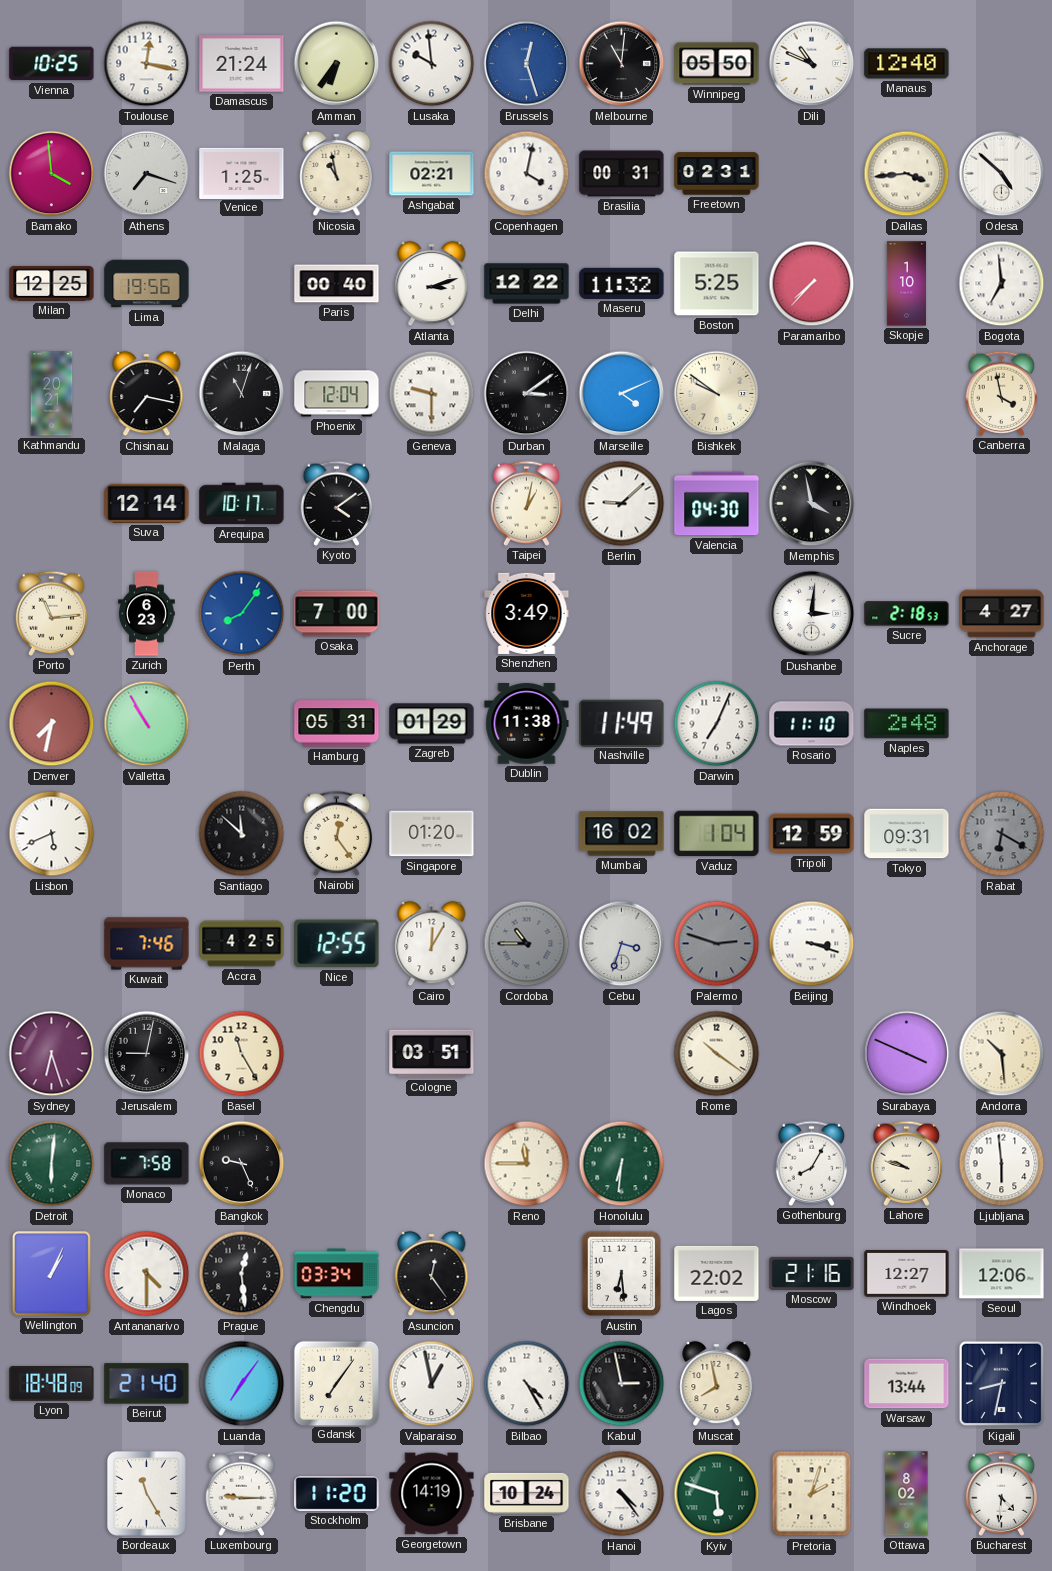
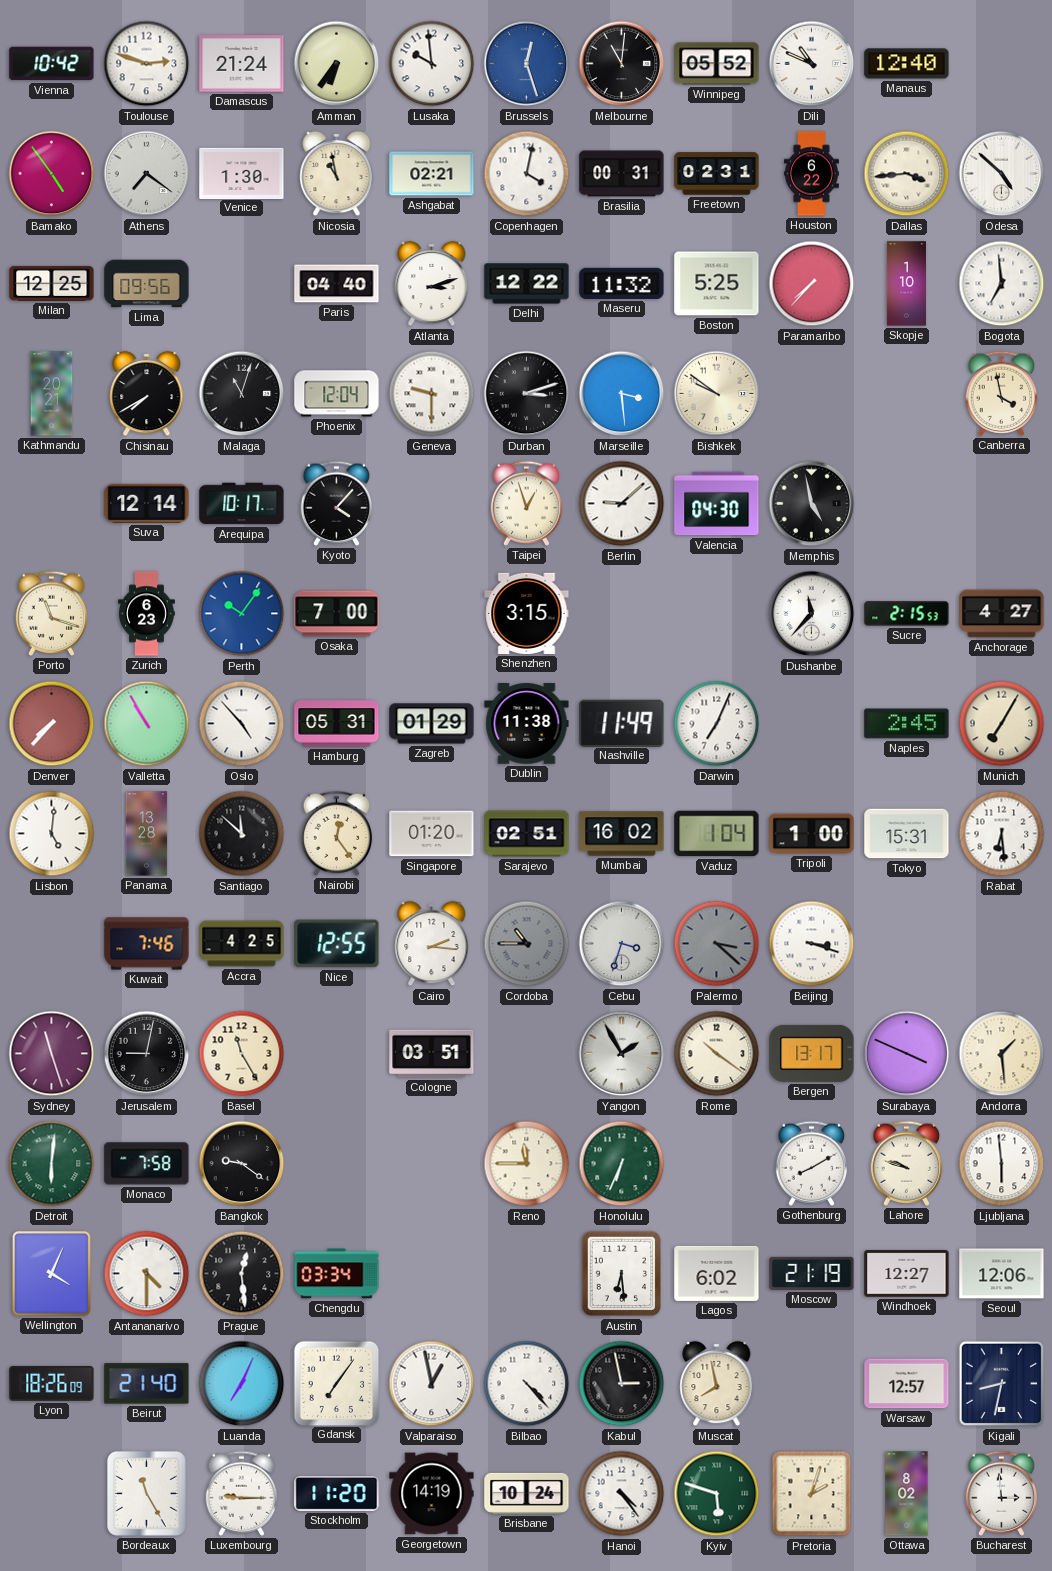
Vienna: 10:25 -> 10:42 (52, 64)
Toulouse: 12:17 -> 2:48 (147, 64)
Winnipeg: 05:50 -> 05:52 (717, 64)
Bamako: 3:59 -> 4:54 (52, 174)
Athens: 7:18 -> 7:21 (147, 174)
Venice: 1:25 -> 1:30 (242, 173)
Houston: none -> 6:22 (812, 174)
Lima: 19:56 -> 09:56 (147, 284)
Paris: 00:40 -> 04:40 (337, 284)
Chisinau: 7:17 -> 7:40 (147, 394)
Durban: 3:09 -> 3:12 (527, 394)
Marseille: 4:11 -> 3:29 (622, 394)
Kyoto: 4:09 -> 4:07 (337, 503)
Taipei: 1:02 -> 12:57 (527, 503)
Memphis: 3:58 -> 4:58 (812, 504)
Porto: 11:14 -> 11:18 (52, 613)
Perth: 8:06 -> 10:06 (242, 614)
Shenzhen: 3:49 -> 3:15 (527, 613)
Dushanbe: 3:01 -> 11:37 (812, 614)
Sucre: 2:18 -> 2:15 (907, 614)
Denver: 7:32 -> 7:37 (52, 724)
Oslo: none -> 4:53 (242, 724)
Rosario: 11:10 -> none (812, 724)
Naples: 2:48 -> 2:45 (907, 724)
Munich: none -> 7:05 (1002, 724)
Lisbon: 5:41 -> 5:01 (52, 834)
Panama: none -> 13:28 (147, 834)
Sarajevo: none -> 02:51 (527, 834)
Tripoli: 12:59 -> 1:00 (812, 834)
Tokyo: 09:31 -> 15:31 (907, 834)
Rabat: 6:20 -> 6:29 (1002, 834)
Rabat dial: grey -> white (1002, 834)
Cairo: 12:05 -> 2:16 (432, 944)
Palermo: 2:48 -> 3:22 (717, 944)
Sydney: 6:27 -> 11:27 (52, 1054)
Yangon: none -> 1:55 (622, 1054)
Bergen: none -> 13:17 (812, 1053)
Andorra: 10:29 -> 1:29 (1002, 1054)
Bangkok: 9:26 -> 9:21 (242, 1164)
Honolulu: 6:31 -> 6:34 (622, 1164)
Gothenburg: 8:05 -> 8:10 (812, 1163)
Wellington: 1:04 -> 4:04 (51, 1273)
Asuncion: 12:24 -> none (432, 1274)
Lagos: 22:02 -> 6:02 (717, 1273)
Moscow: 21:16 -> 21:19 (812, 1273)
Lyon: 18:48 -> 18:26 (52, 1383)
Luanda: 7:06 -> 7:04 (242, 1384)
Bilbao: 4:25 -> 4:23 (527, 1384)
Warsaw: 13:44 -> 12:57 (907, 1384)
Bucharest: 4:31 -> 2:59 (1002, 1493)
